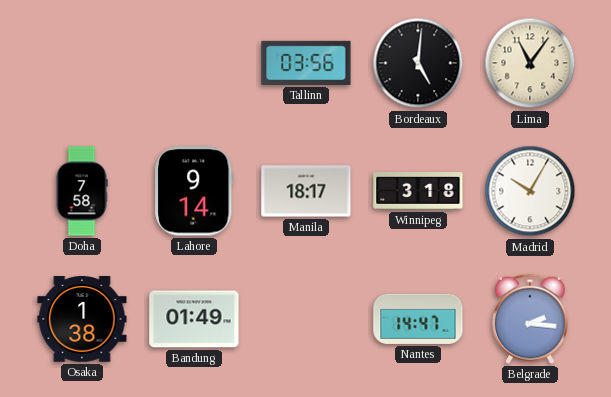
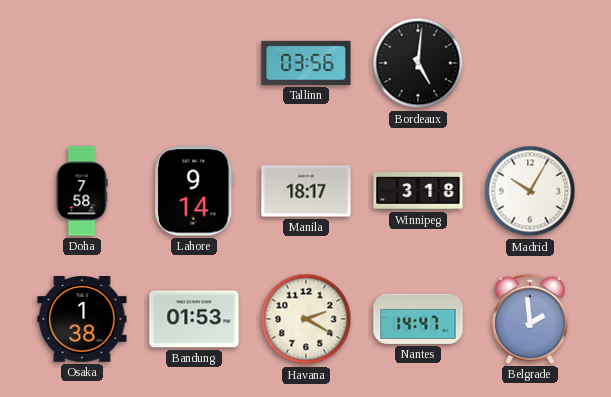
Lima: 11:06 -> none (530, 63)
Bandung: 01:49 -> 01:53 (194, 319)
Havana: none -> 2:20 (306, 319)
Belgrade: 2:16 -> 1:59 (530, 319)
